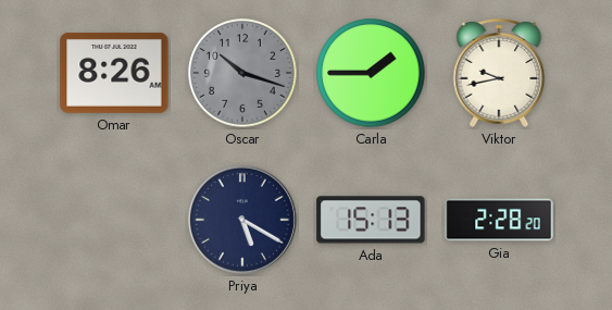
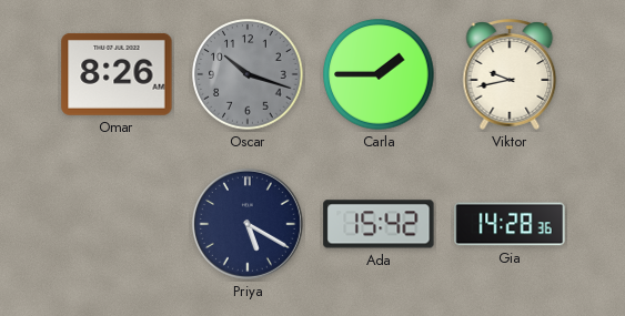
Ada: 15:13 -> 15:42 (379, 224)
Gia: 2:28 -> 14:28 (510, 224)
